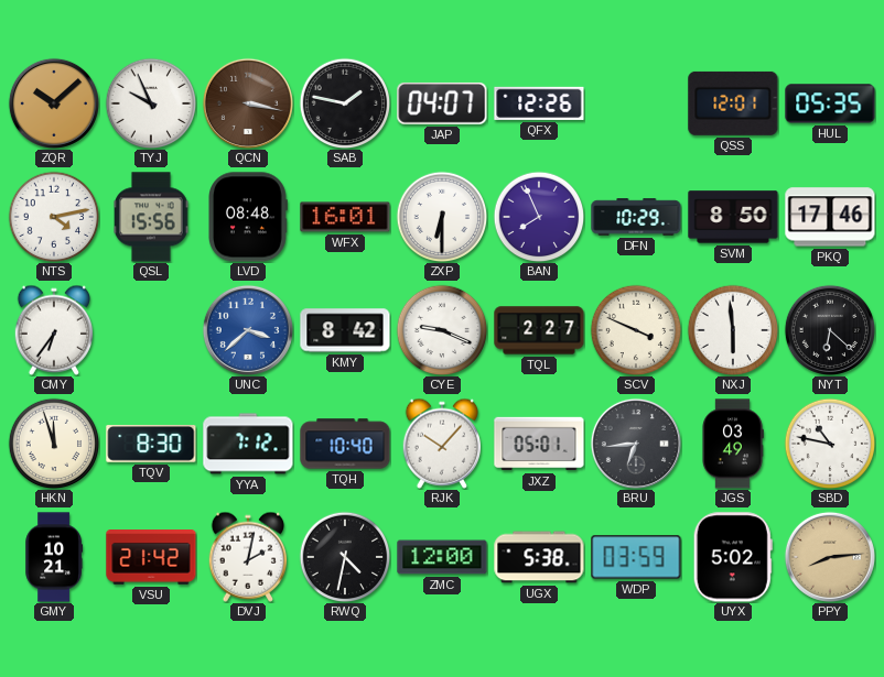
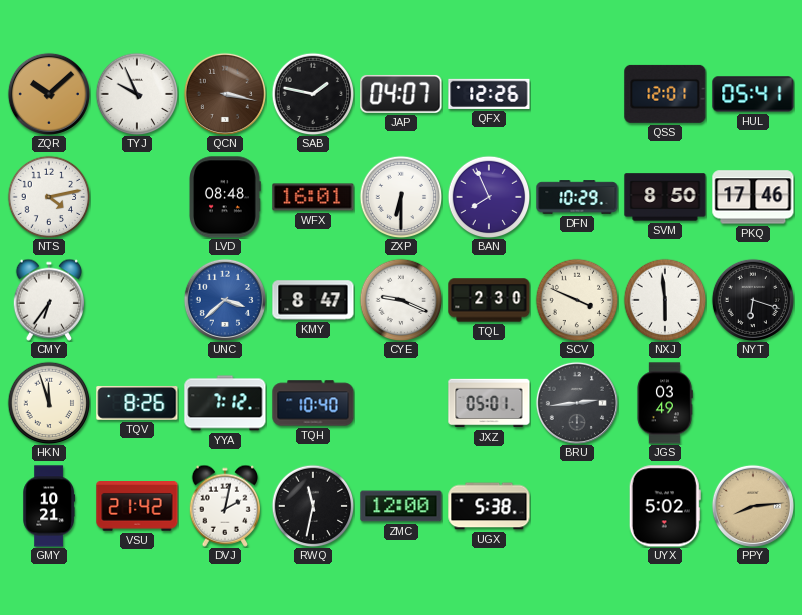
HUL: 05:35 -> 05:41 (753, 94)
QSL: 15:56 -> none (152, 217)
KMY: 8:42 -> 8:47 (313, 300)
TQL: 2:27 -> 2:30 (489, 300)
NYT: 6:22 -> 6:18 (753, 300)
TQV: 8:30 -> 8:26 (137, 404)
RJK: 10:07 -> none (441, 444)
BRU: 6:44 -> 2:44 (577, 403)
SBD: 10:47 -> none (830, 444)
RWQ: 4:32 -> 11:32 (313, 506)
WDP: 03:59 -> none (636, 557)
